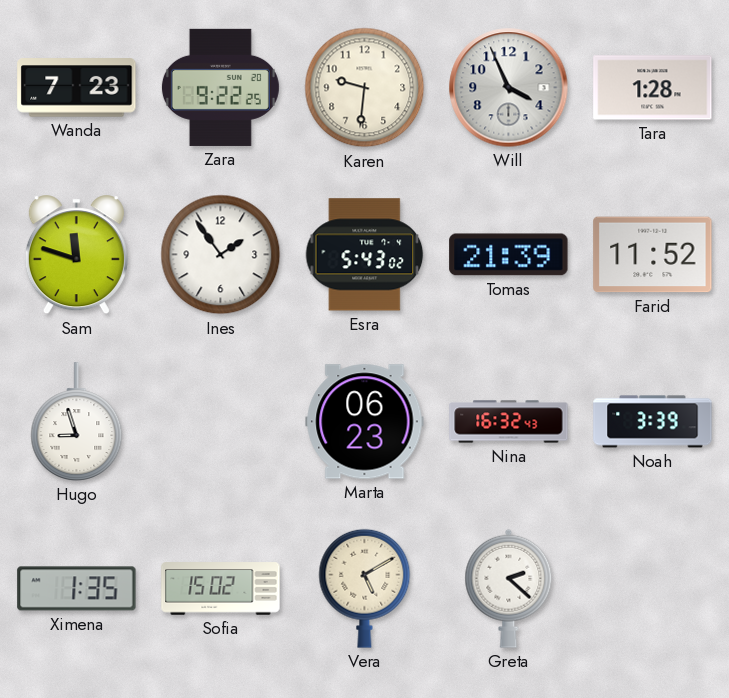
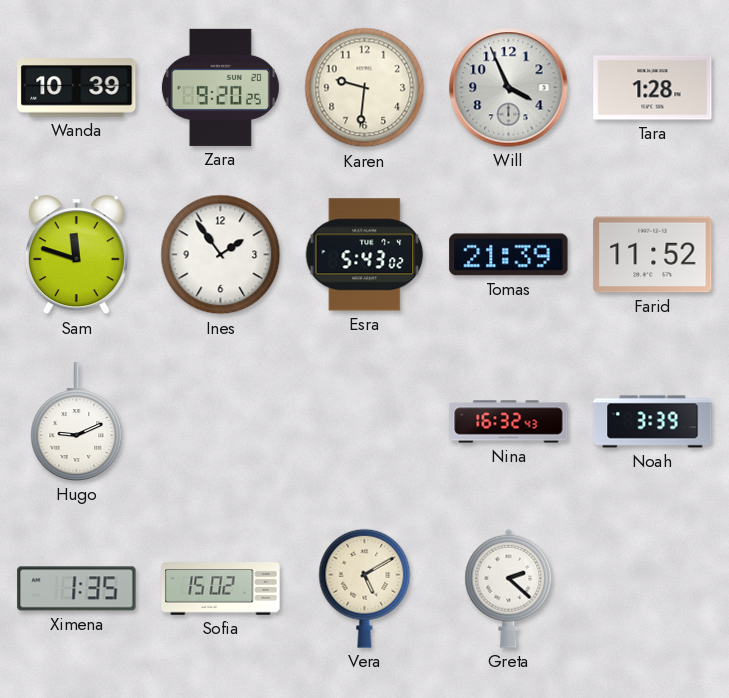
Wanda: 7:23 -> 10:39 (77, 88)
Zara: 9:22 -> 9:20 (220, 87)
Hugo: 8:57 -> 9:11 (77, 422)
Marta: 06:23 -> none (365, 422)
